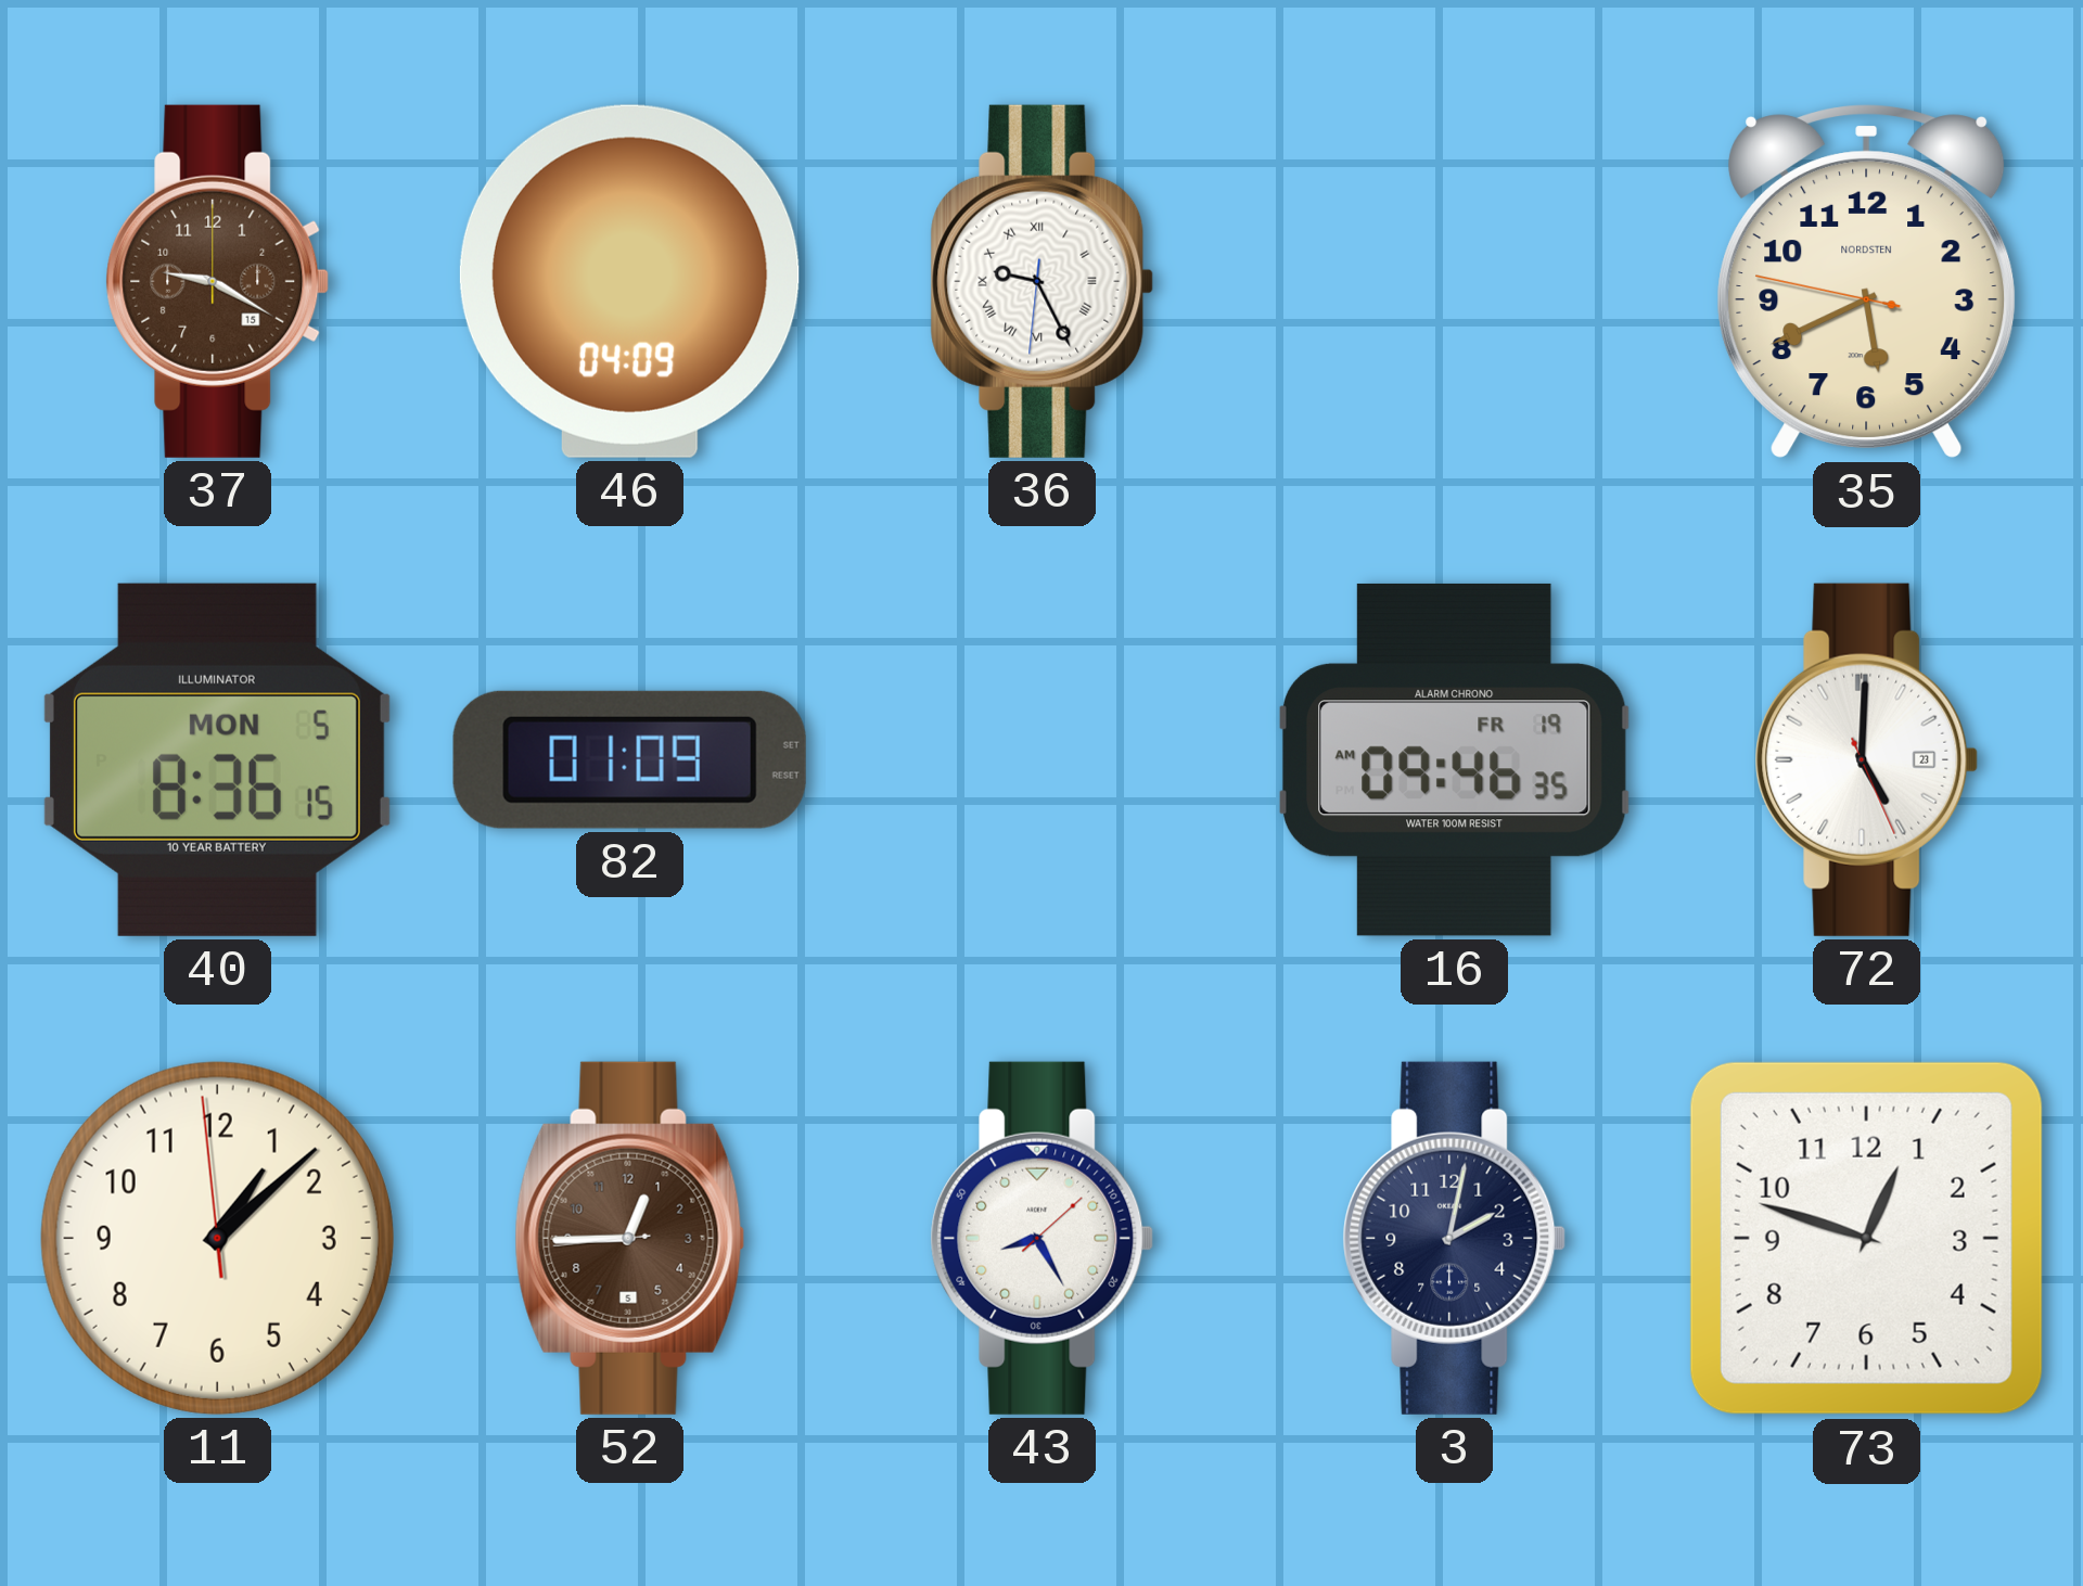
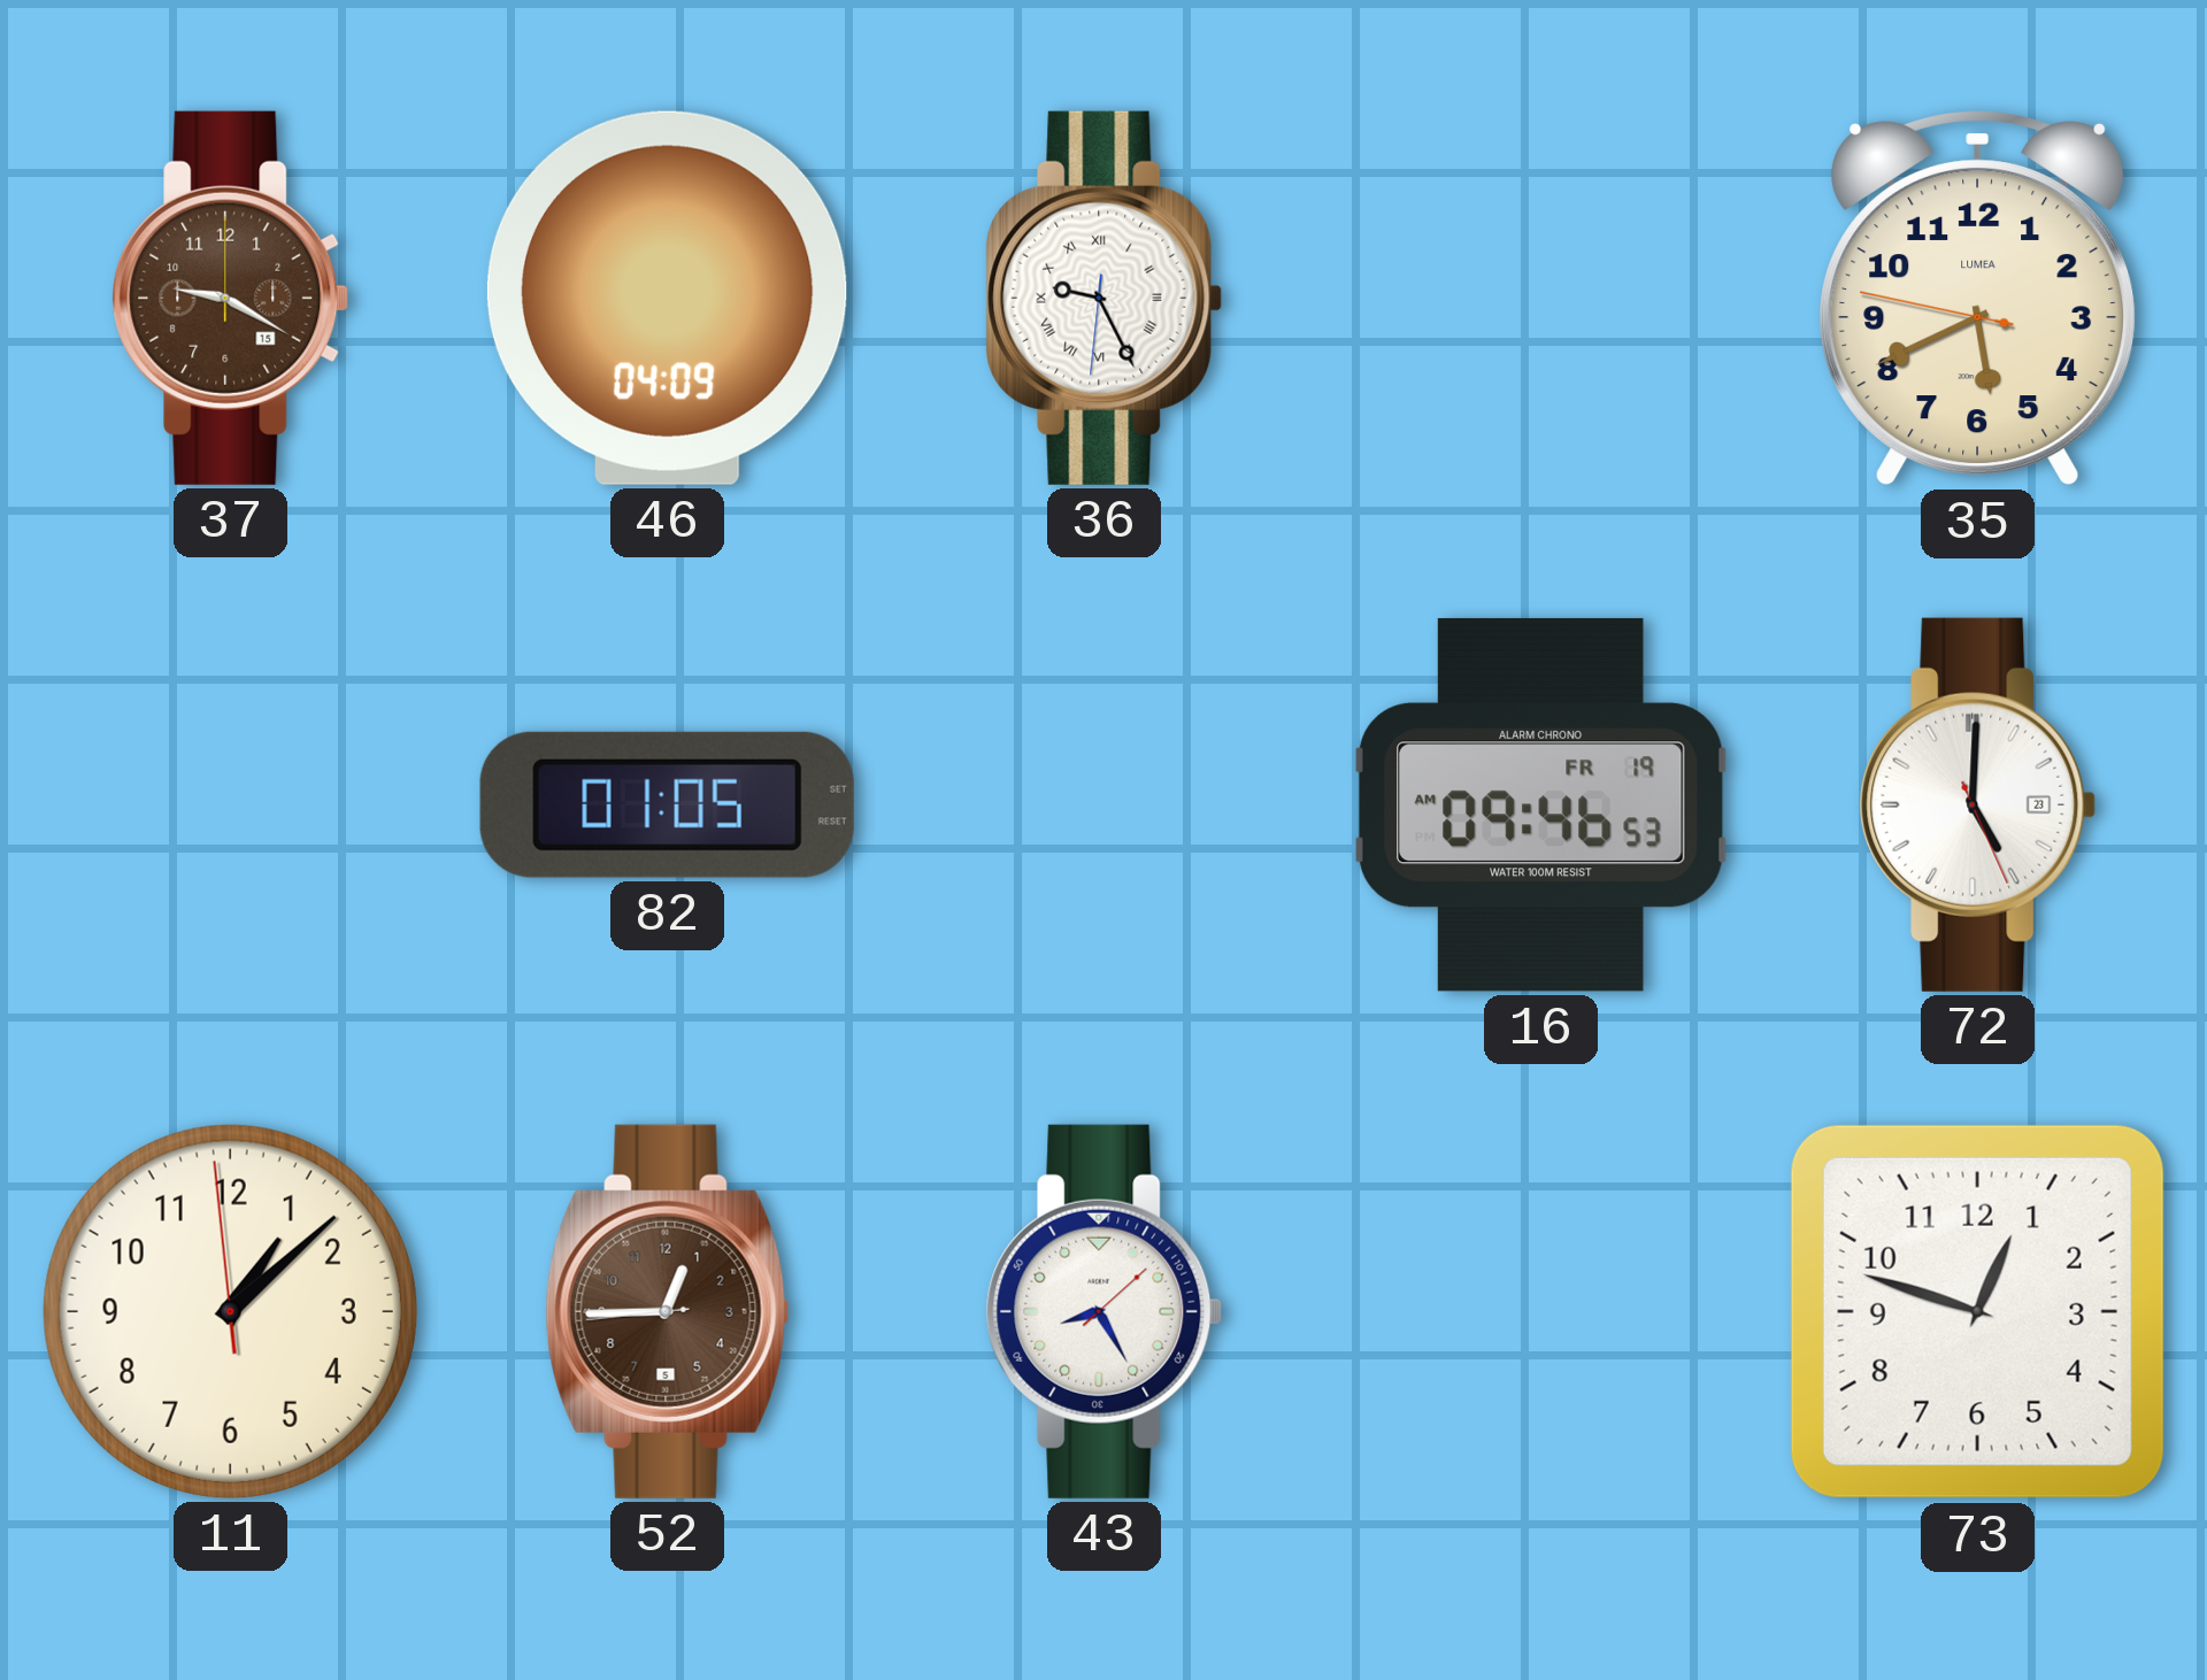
35 brand: NORDSTEN -> LUMEA (1978, 299)
40: 8:36 -> none (217, 759)
82: 01:09 -> 01:05 (667, 804)
16: 09:46:35 AM -> 09:46:53 AM (1540, 804)
3: 2:02 -> none (1455, 1238)
